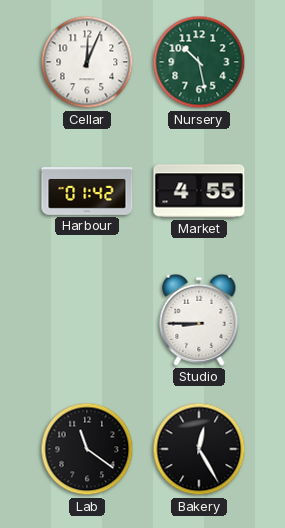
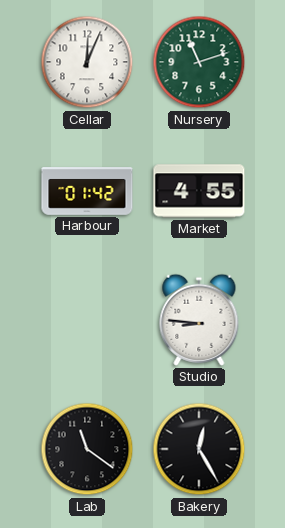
Nursery: 10:28 -> 11:12 (199, 62)
Studio: 8:45 -> 8:46 (199, 320)
